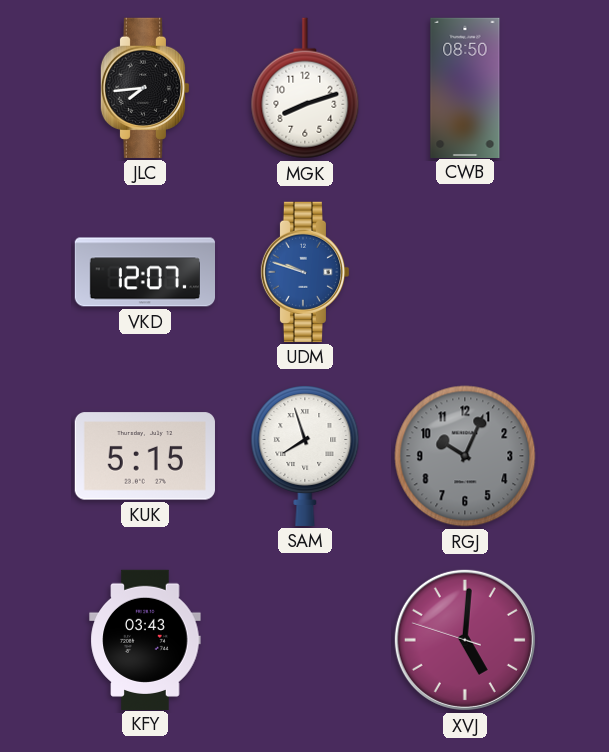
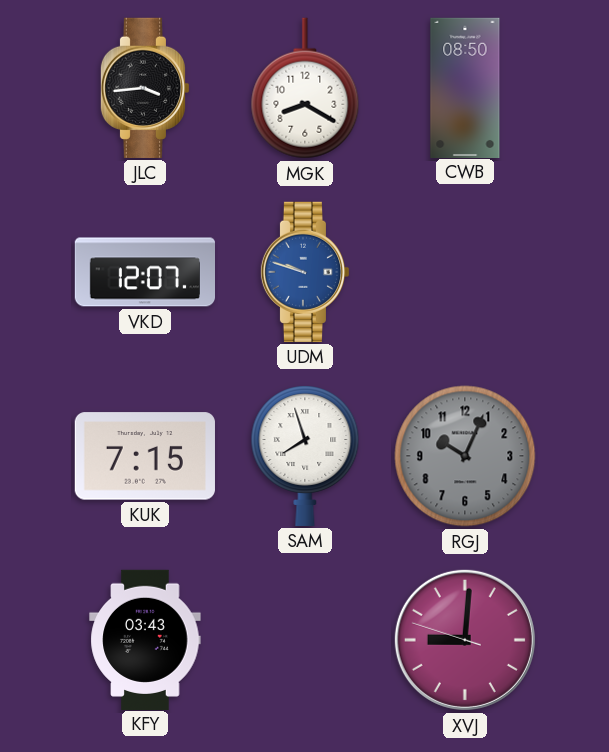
JLC: 7:44 -> 3:44 (145, 88)
MGK: 8:12 -> 8:20 (305, 88)
KUK: 5:15 -> 7:15 (145, 456)
XVJ: 5:00 -> 9:00 (465, 640)
